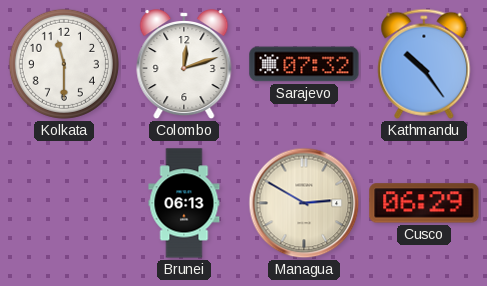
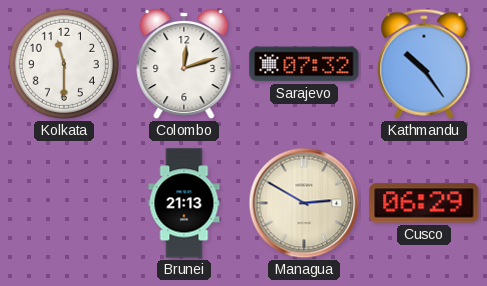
Brunei: 06:13 -> 21:13 (184, 203)
